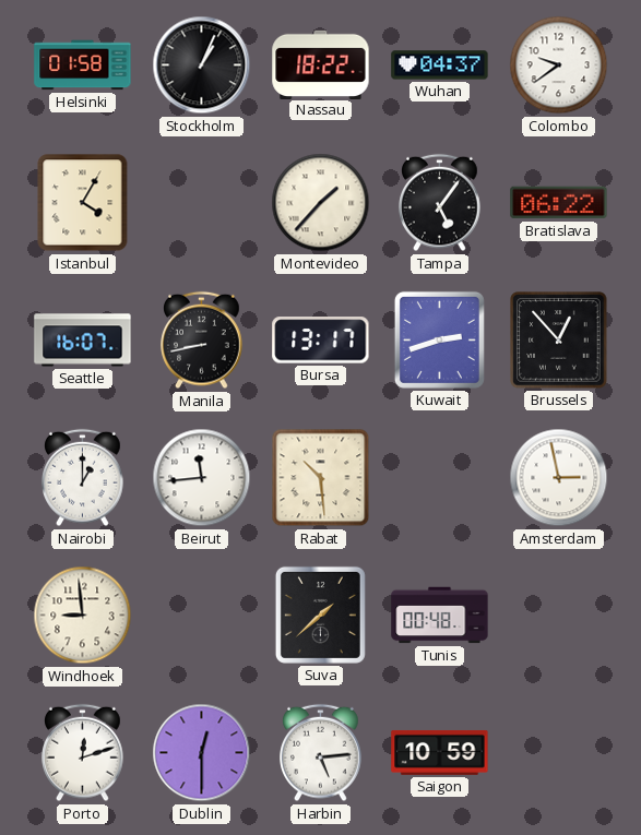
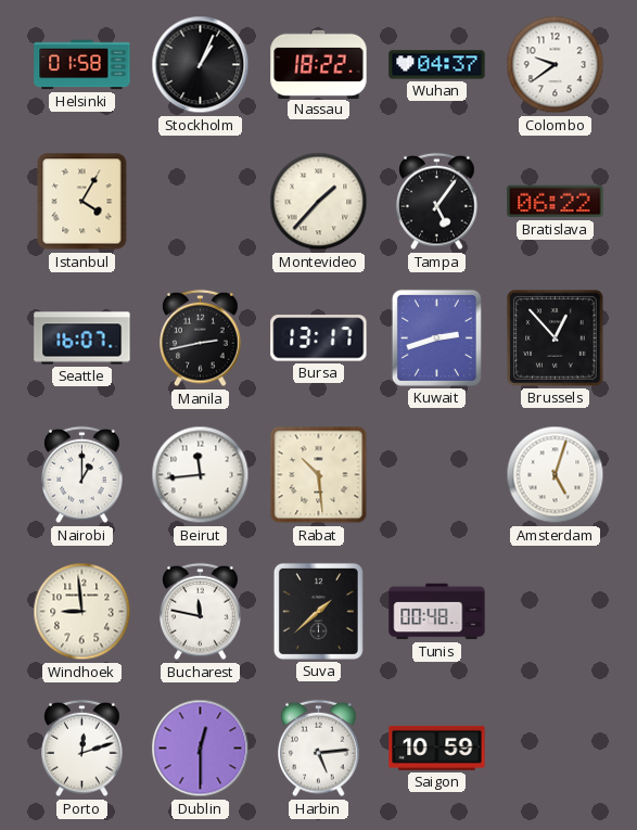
Manila: 8:43 -> 2:43 (201, 339)
Amsterdam: 2:58 -> 5:03 (556, 475)
Bucharest: none -> 11:47 (201, 612)
